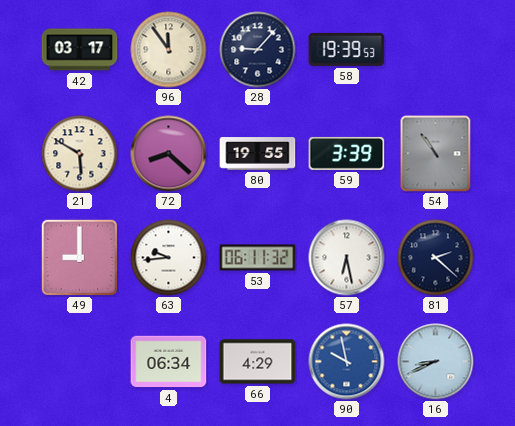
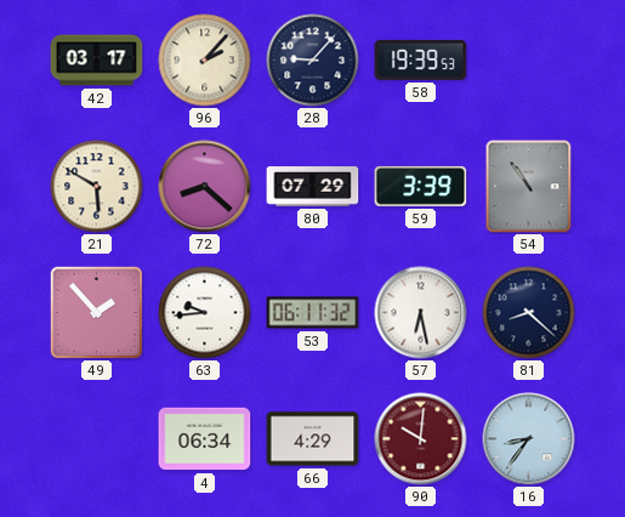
96: 11:54 -> 2:07 (205, 61)
80: 19:55 -> 07:29 (313, 187)
49: 9:00 -> 1:53 (96, 312)
81: 2:22 -> 8:22 (529, 313)
90: 9:58 -> 10:01 (421, 439)
90 dial: blue -> burgundy (421, 439)
16: 8:41 -> 8:36 (529, 439)
